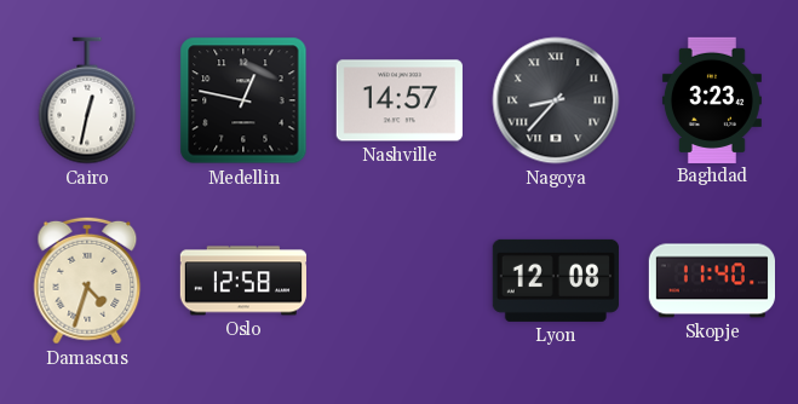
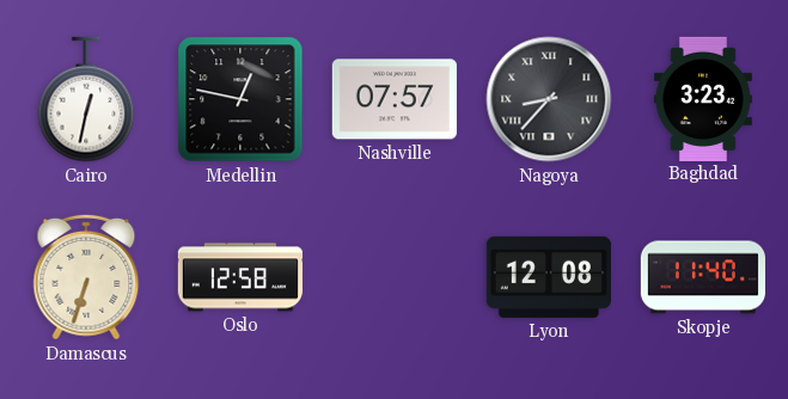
Nashville: 14:57 -> 07:57 (395, 99)
Damascus: 4:33 -> 6:33 (86, 277)
